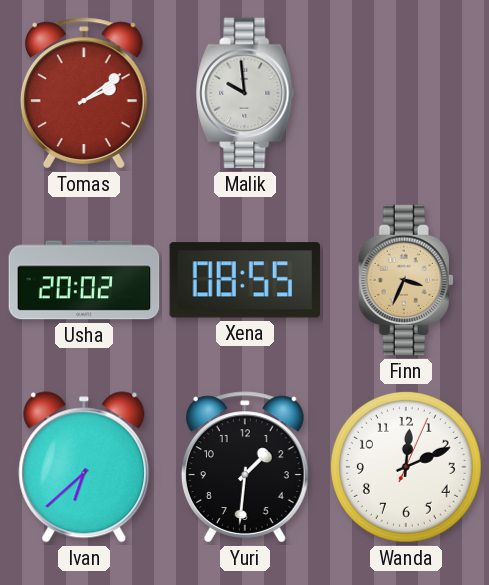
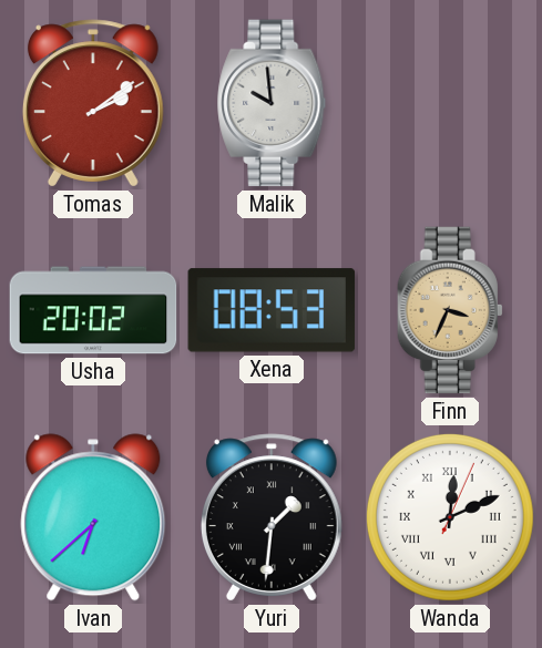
Xena: 08:55 -> 08:53 (272, 310)
Yuri numerals: Arabic -> Roman (272, 517)
Wanda numerals: Arabic -> Roman (450, 517)
